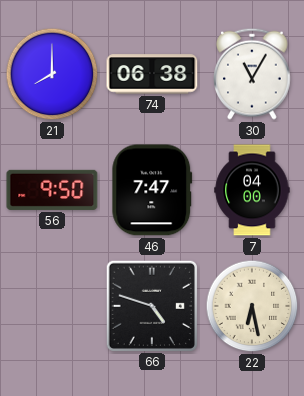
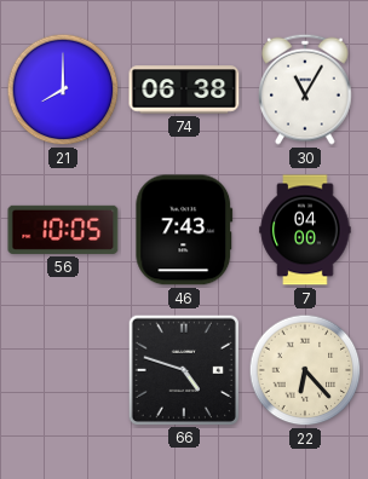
56: 9:50 -> 10:05 (63, 230)
46: 7:47 -> 7:43 (184, 230)
22: 6:28 -> 6:23 (305, 370)
